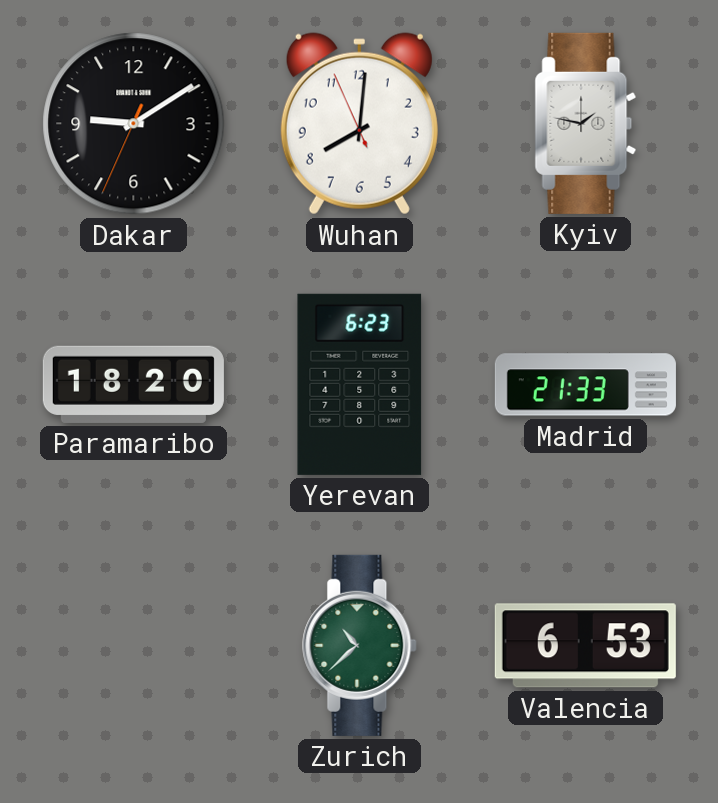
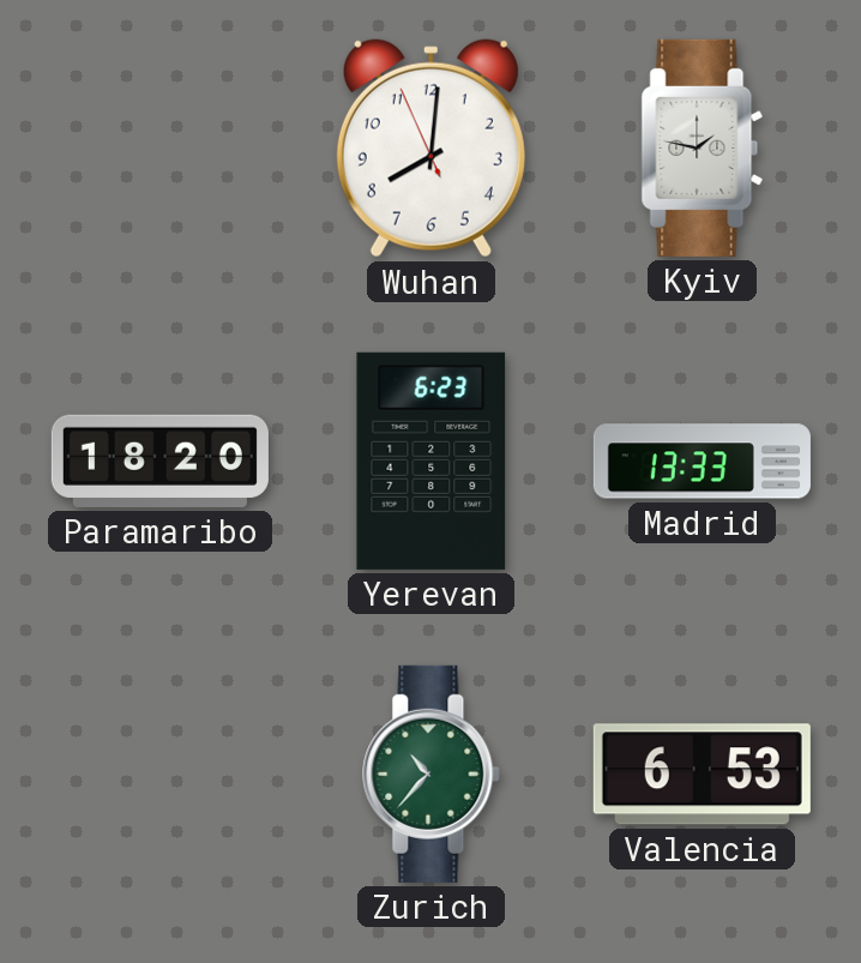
Dakar: 9:09 -> none (134, 124)
Madrid: 21:33 -> 13:33 (702, 462)
Zurich: 10:38 -> 10:37 (432, 774)
